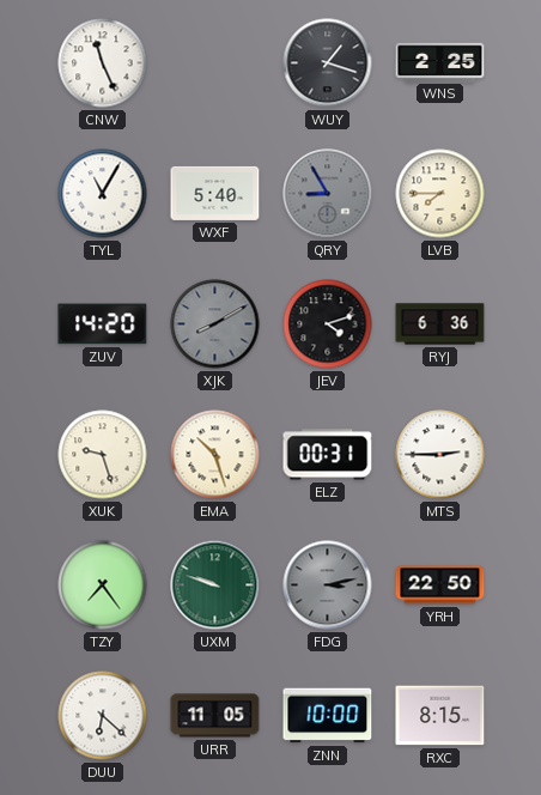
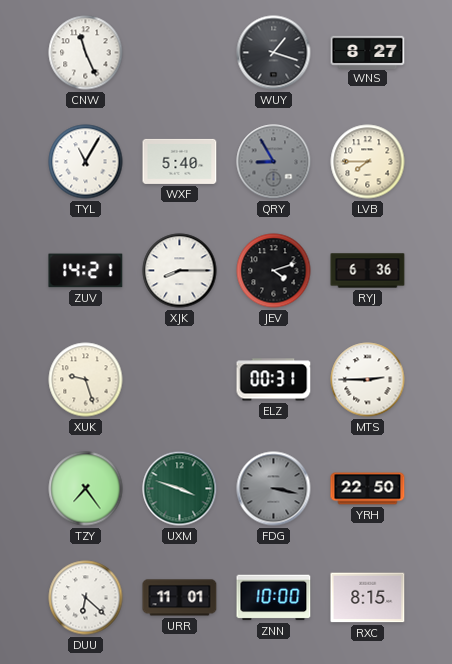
WNS: 2:25 -> 8:27 (368, 52)
ZUV: 14:20 -> 14:21 (86, 271)
XJK: 8:10 -> 8:15 (180, 271)
XJK dial: grey -> white (180, 271)
EMA: 10:27 -> none (215, 455)
UXM: 9:48 -> 3:48 (180, 489)
FDG: 3:13 -> 3:17 (274, 489)
URR: 11:05 -> 11:01 (180, 598)
